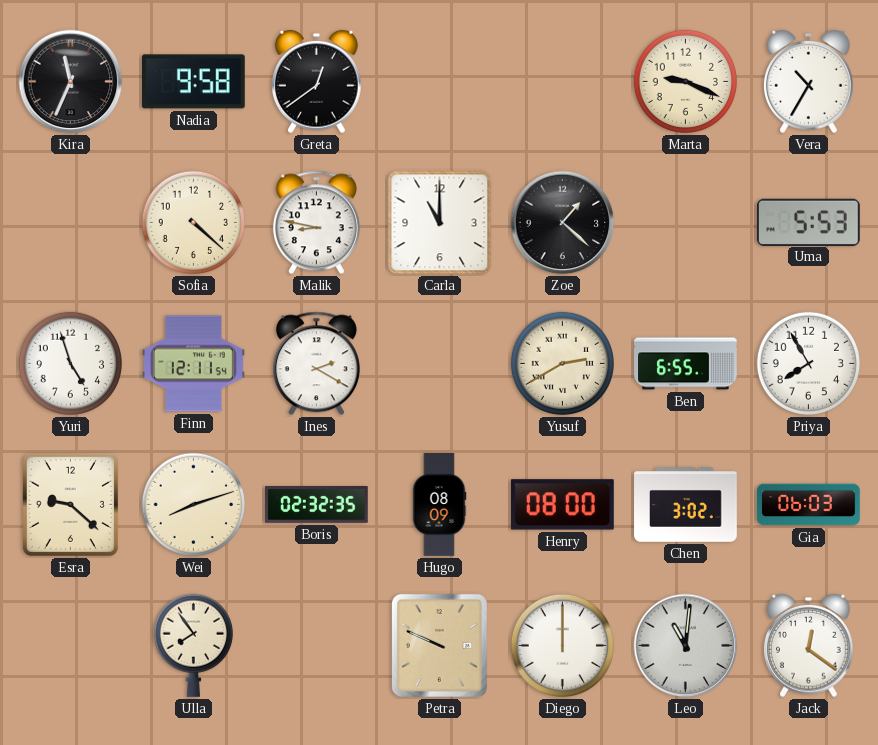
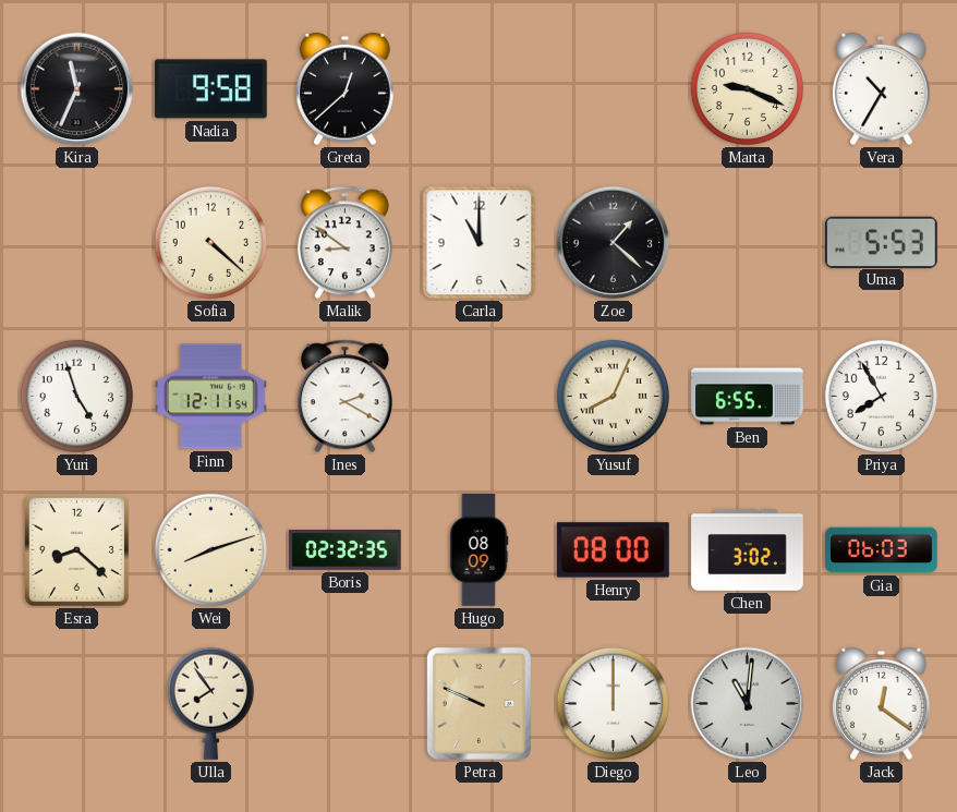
Greta: 12:39 -> 12:38 (346, 89)
Malik: 8:47 -> 8:51 (344, 243)
Yusuf: 2:40 -> 8:04 (613, 396)
Esra: 9:22 -> 8:22 (76, 549)
